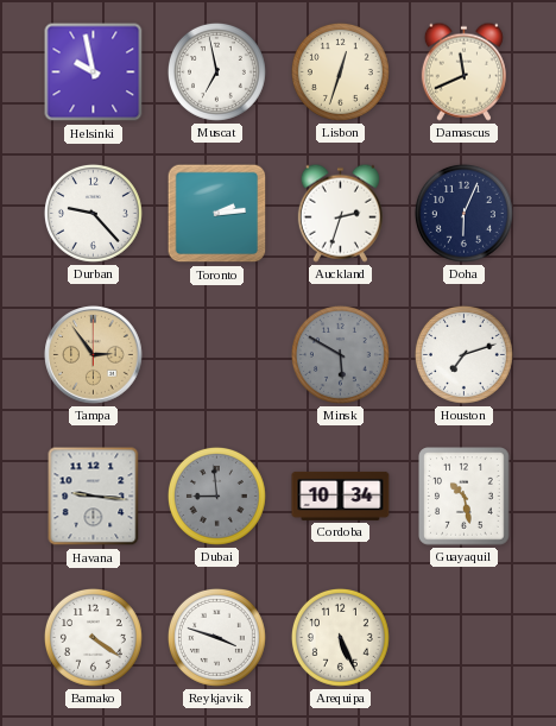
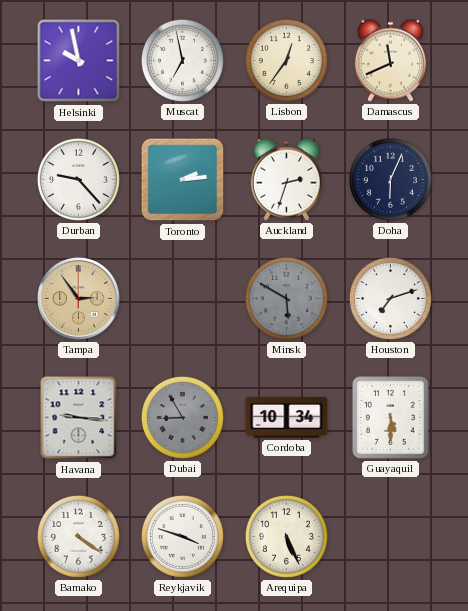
Lisbon: 12:33 -> 12:36 (286, 60)
Dubai: 8:59 -> 8:55 (182, 417)
Guayaquil: 10:28 -> 5:30 (391, 418)
